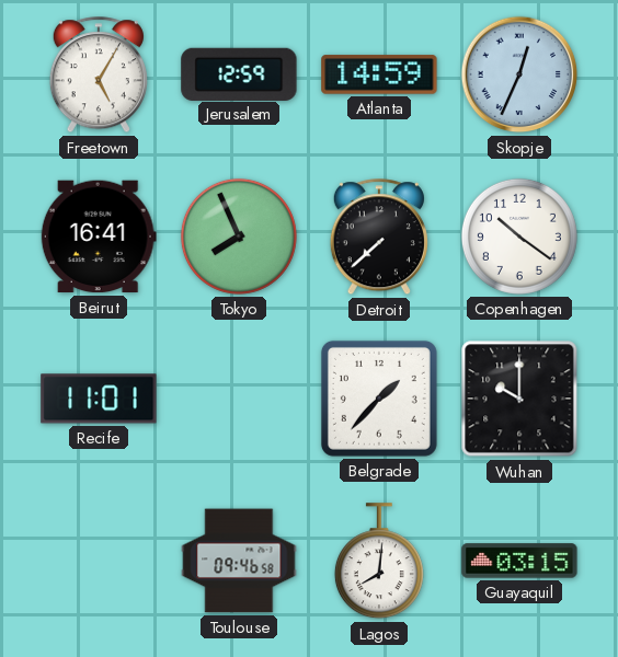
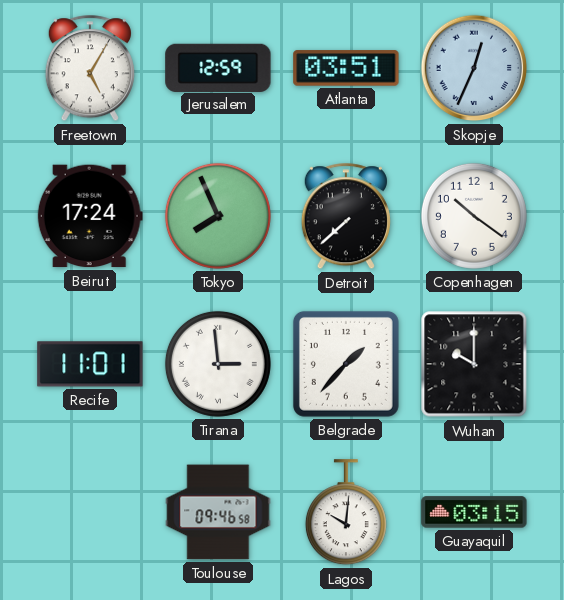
Atlanta: 14:59 -> 03:51 (346, 68)
Beirut: 16:41 -> 17:24 (90, 216)
Tirana: none -> 2:59 (218, 364)
Lagos: 8:01 -> 10:01 (346, 513)
